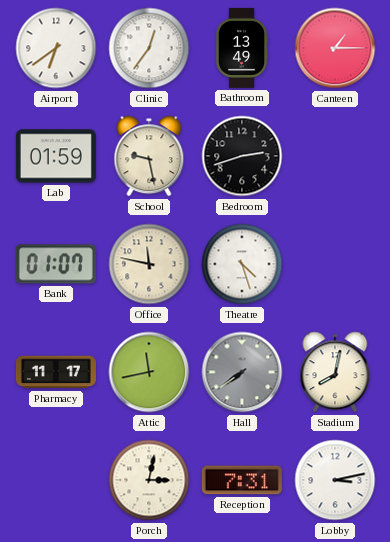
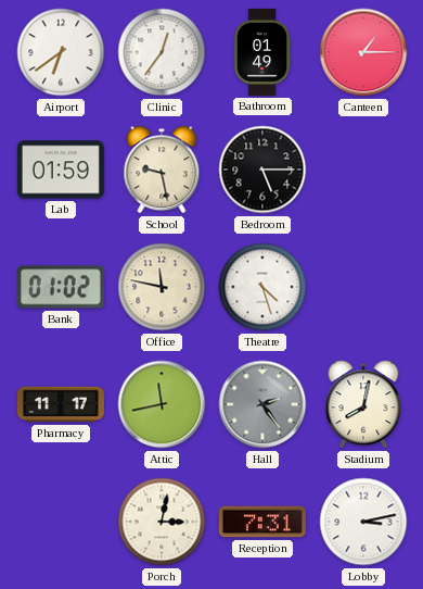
Bathroom: 13:49 -> 01:49 (262, 52)
Bedroom: 2:42 -> 5:15 (262, 170)
Bank: 01:07 -> 01:02 (61, 287)
Hall: 7:39 -> 2:24 (262, 404)
